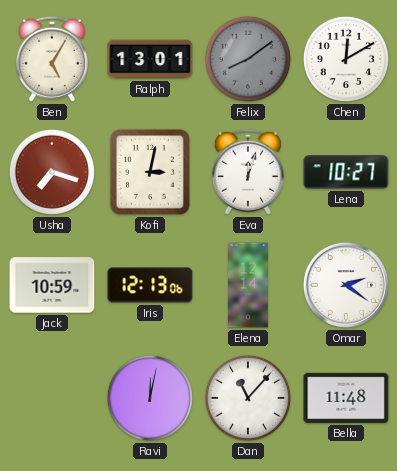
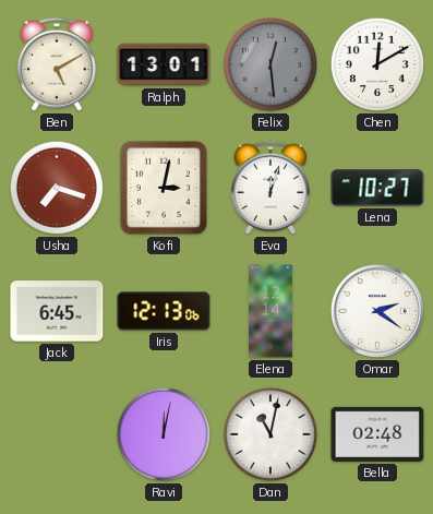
Ben: 5:05 -> 5:10 (57, 64)
Felix: 8:09 -> 12:29 (270, 64)
Jack: 10:59 -> 6:45 (57, 311)
Dan: 11:07 -> 11:02 (270, 434)
Bella: 11:48 -> 02:48 (377, 434)
